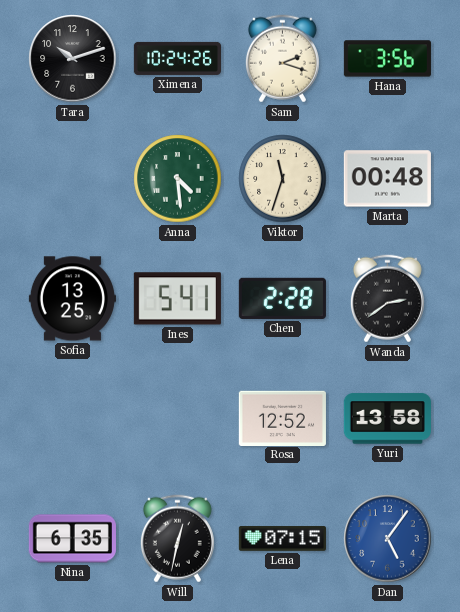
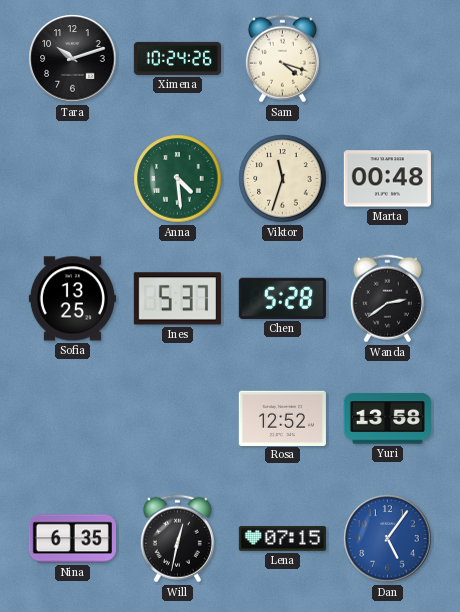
Sam: 2:18 -> 4:18 (282, 59)
Hana: 3:56 -> none (387, 59)
Ines: 5:41 -> 5:37 (177, 299)
Chen: 2:28 -> 5:28 (282, 298)
